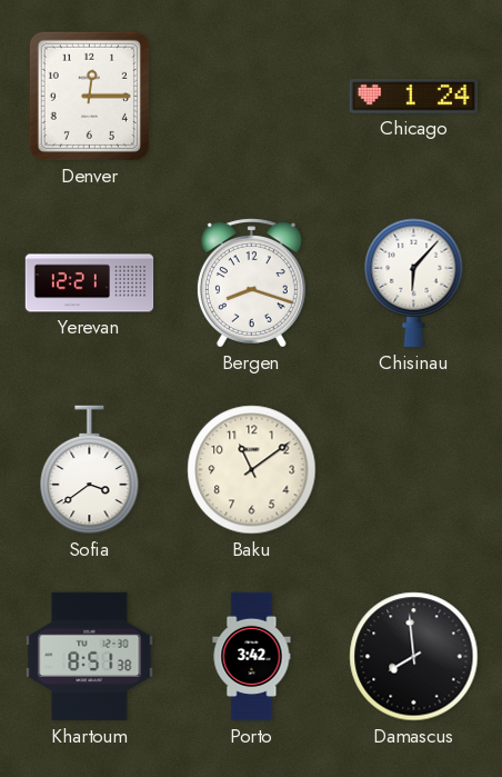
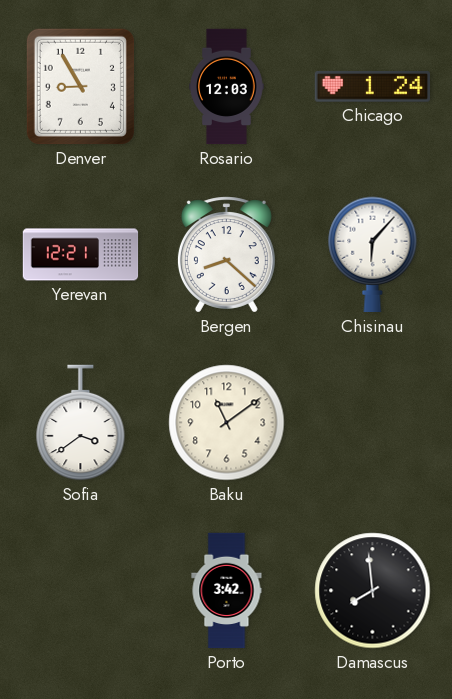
Denver: 12:15 -> 8:55 (80, 86)
Rosario: none -> 12:03 (227, 87)
Bergen: 8:18 -> 8:22 (226, 255)
Khartoum: 8:51 -> none (90, 657)
